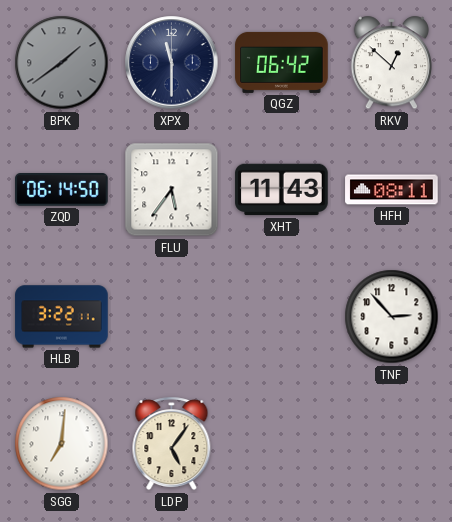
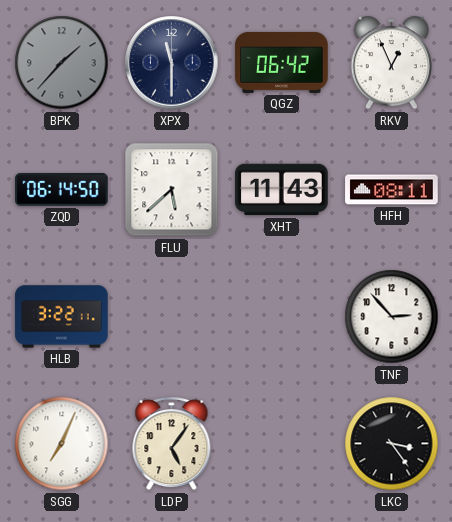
BPK: 1:39 -> 1:37 (62, 63)
RKV: 12:52 -> 12:56 (391, 63)
FLU: 5:36 -> 5:38 (172, 190)
SGG: 7:01 -> 7:04 (62, 444)
LKC: none -> 3:24 (392, 444)
